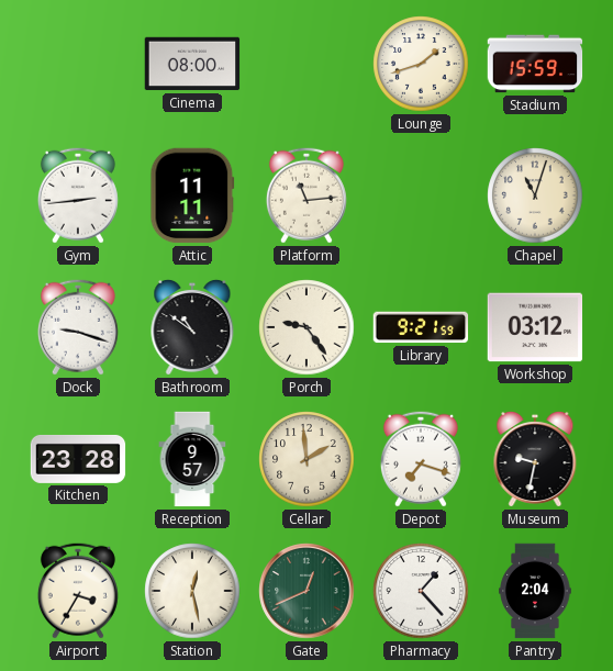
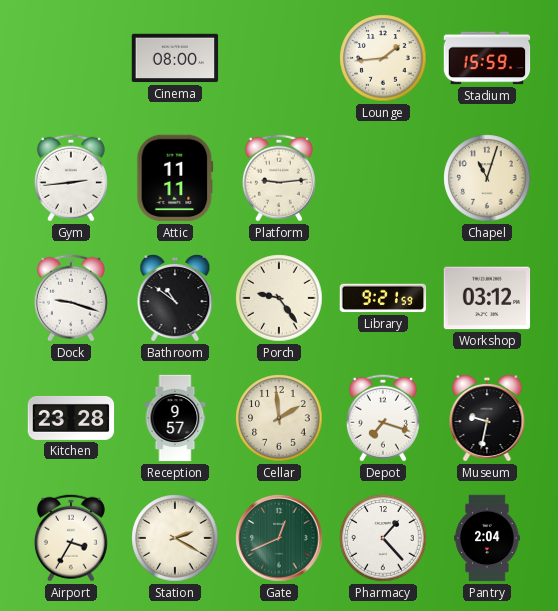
Lounge: 1:42 -> 1:44 (383, 58)
Platform: 11:14 -> 9:14 (279, 178)
Station: 12:28 -> 2:20 (175, 538)
